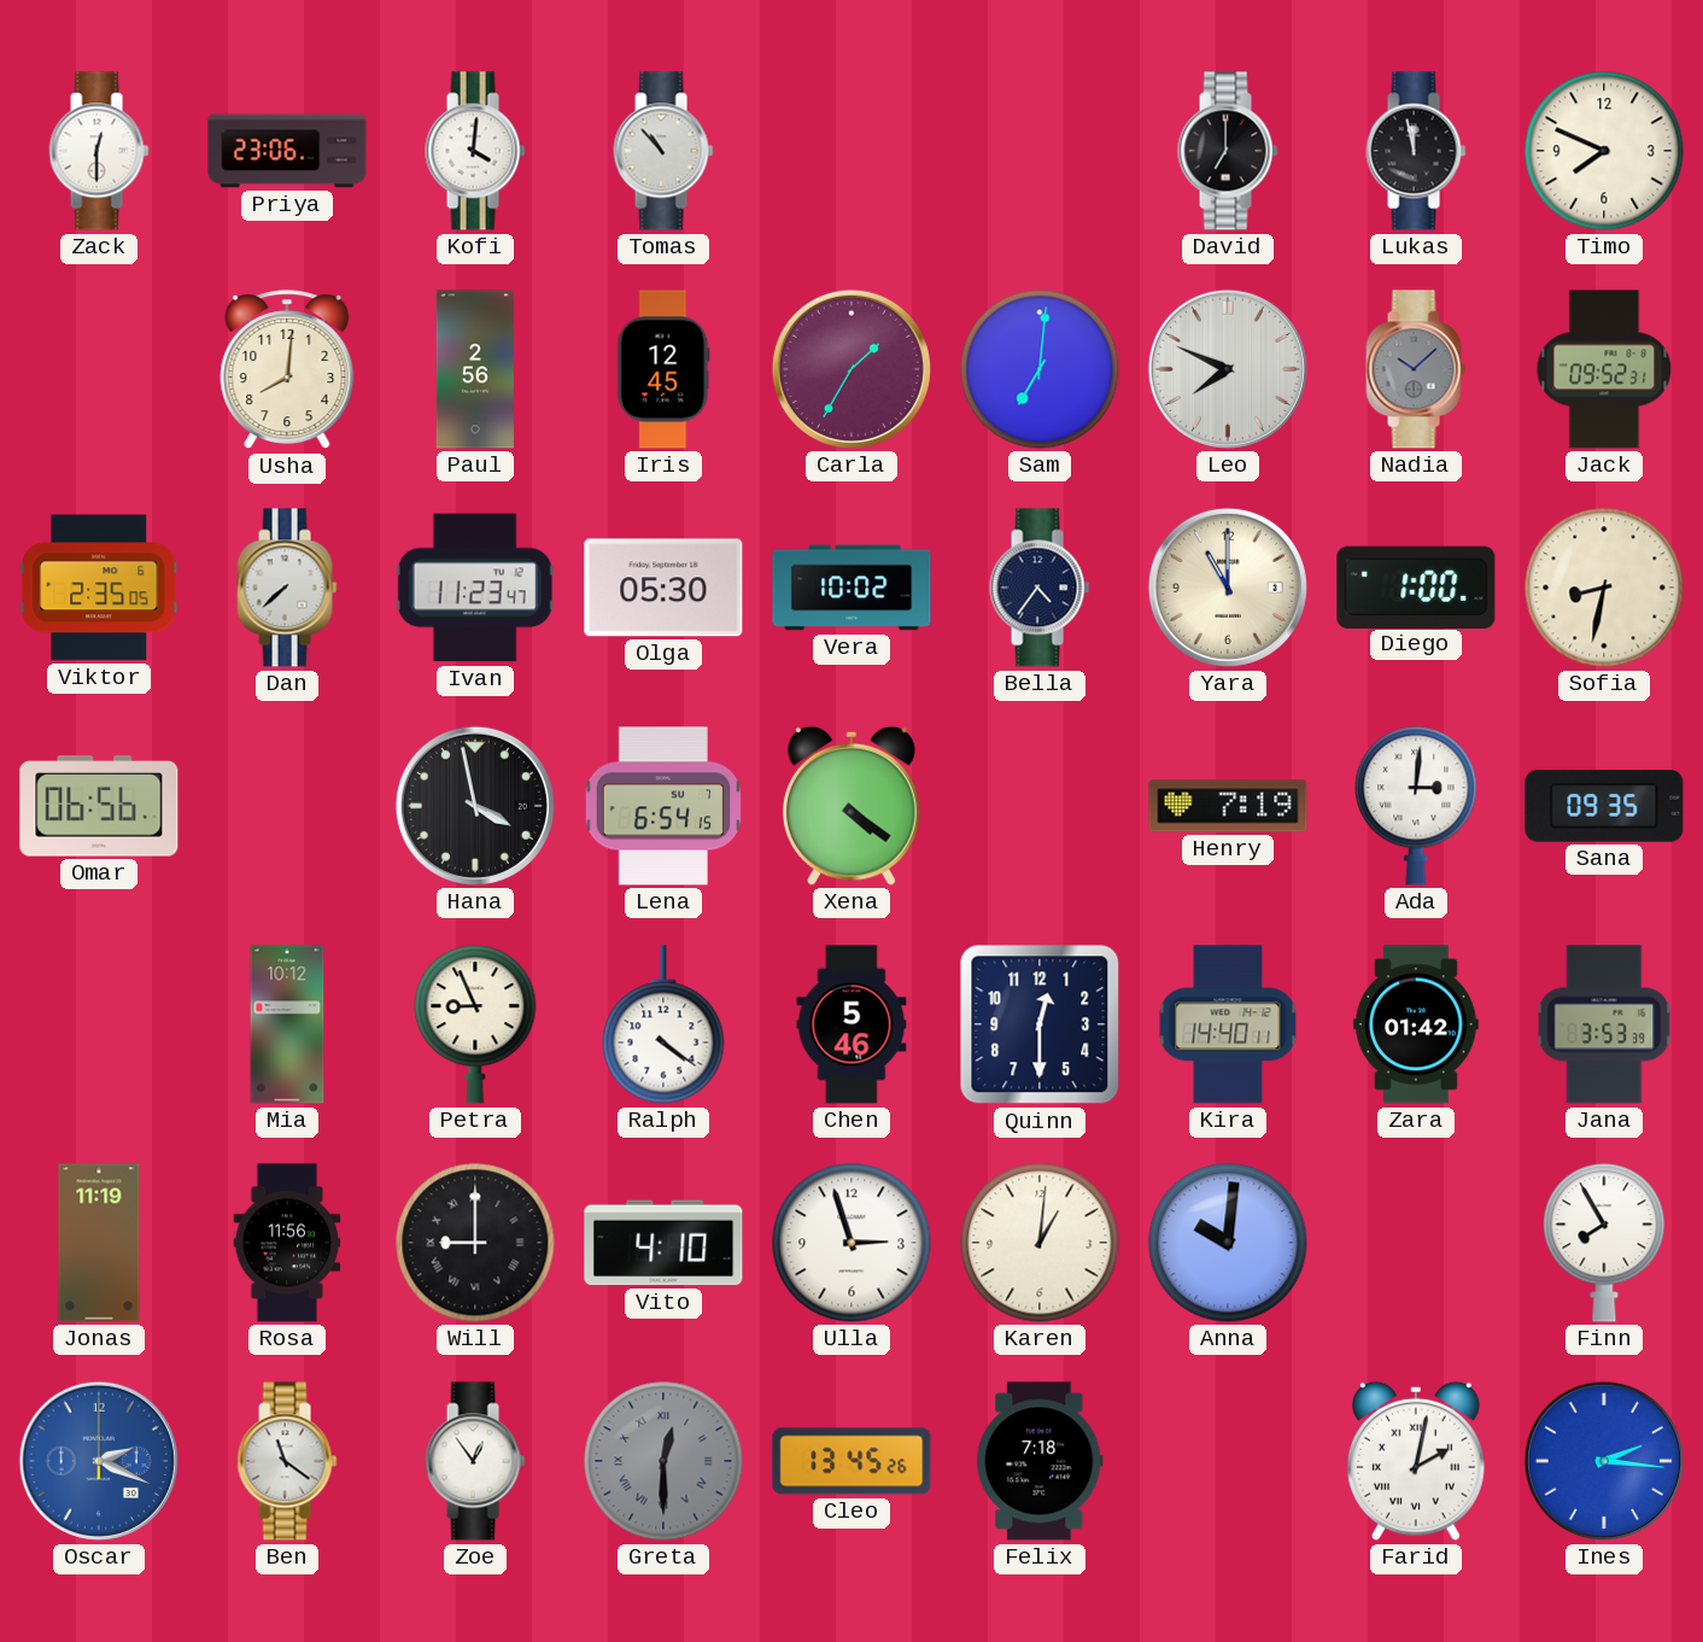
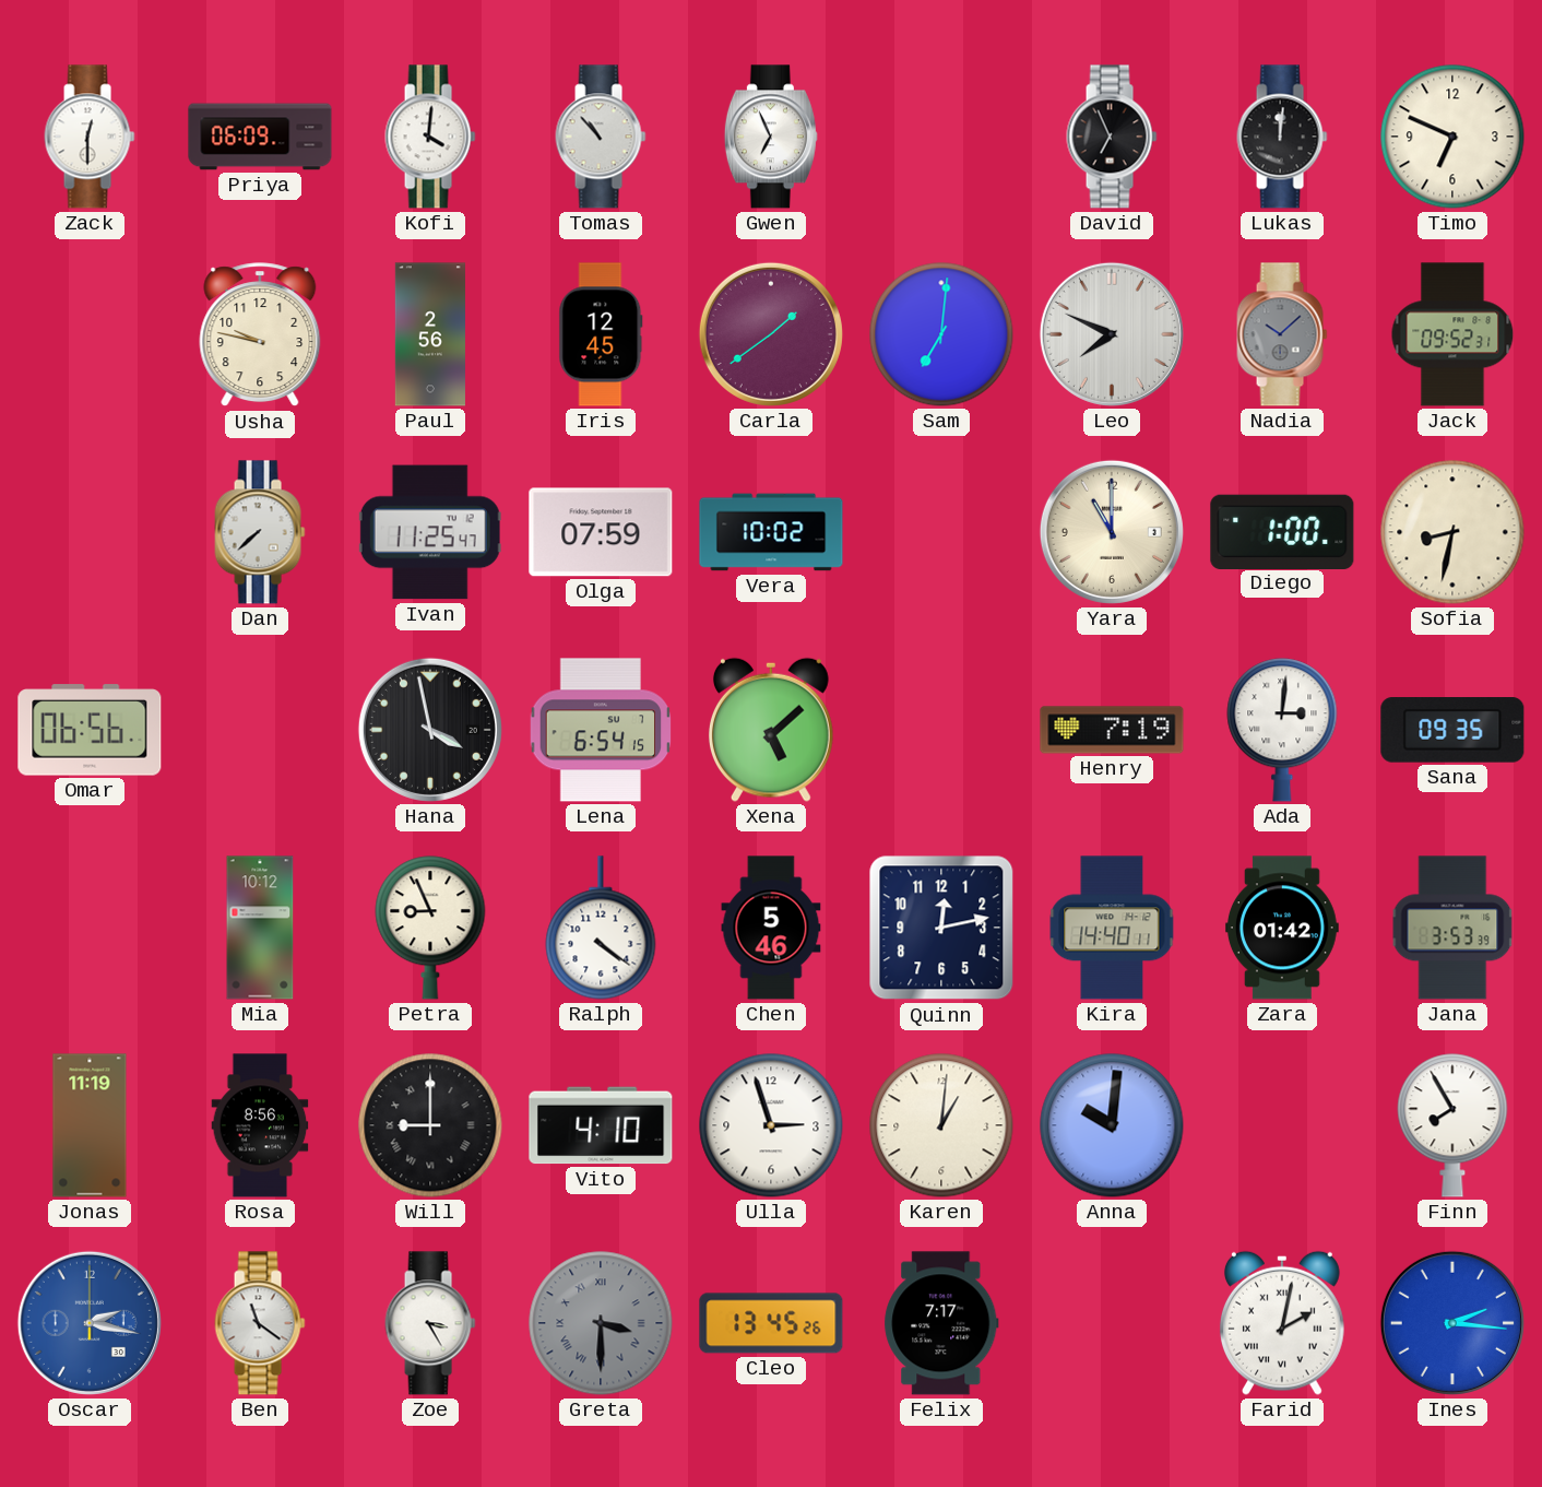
Priya: 23:06 -> 06:09 (260, 137)
Gwen: none -> 6:56 (771, 137)
David: 7:00 -> 6:56 (1112, 137)
Lukas: 11:58 -> 12:01 (1282, 137)
Timo: 7:49 -> 6:49 (1452, 137)
Usha: 8:01 -> 9:47 (260, 335)
Carla: 1:35 -> 1:39 (771, 334)
Viktor: 2:35 -> none (99, 588)
Ivan: 11:23 -> 11:25 (430, 532)
Olga: 05:30 -> 07:59 (601, 532)
Bella: 4:36 -> none (1040, 588)
Xena: 4:21 -> 5:08 (771, 730)
Quinn: 12:30 -> 12:13 (941, 928)
Rosa: 11:56 -> 8:56 (260, 1125)
Oscar: 2:19 -> 2:17 (90, 1323)
Zoe: 12:54 -> 3:25 (430, 1323)
Greta: 12:30 -> 3:30 (601, 1323)
Felix: 7:18 -> 7:17 (941, 1323)
